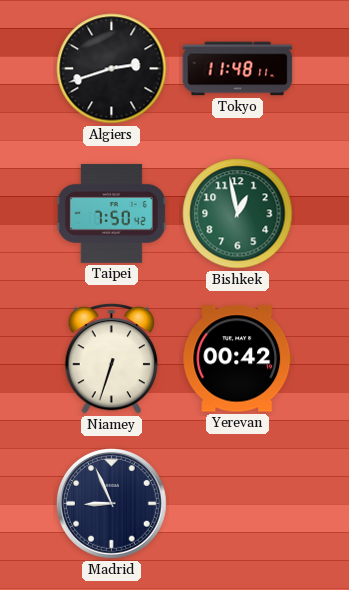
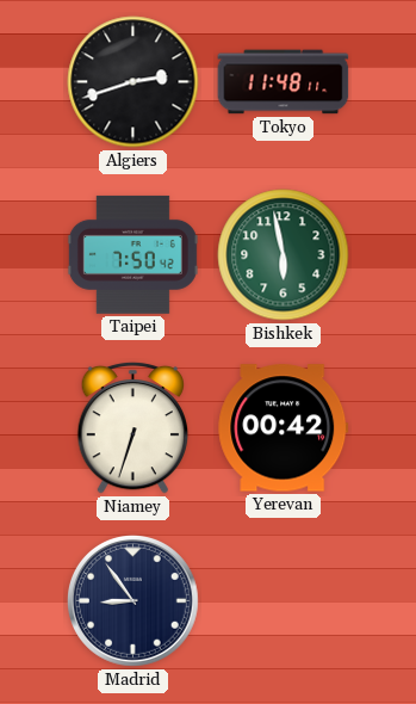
Bishkek: 12:58 -> 5:58 (284, 255)
Madrid: 8:56 -> 8:54 (134, 601)
